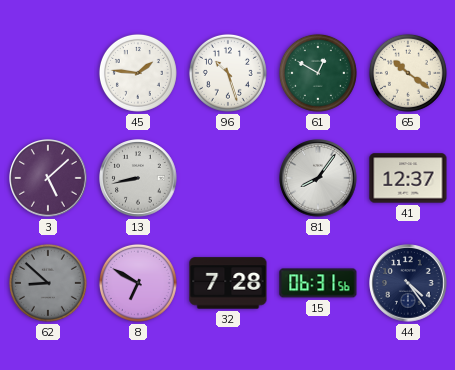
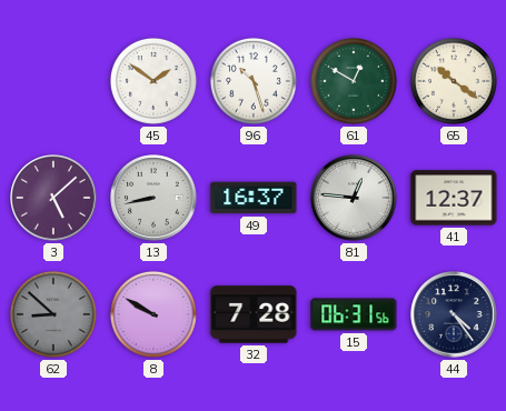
45: 1:46 -> 1:51 (153, 81)
49: none -> 16:37 (254, 198)
81: 8:06 -> 12:46 (354, 198)
8: 6:50 -> 9:50 (153, 314)
